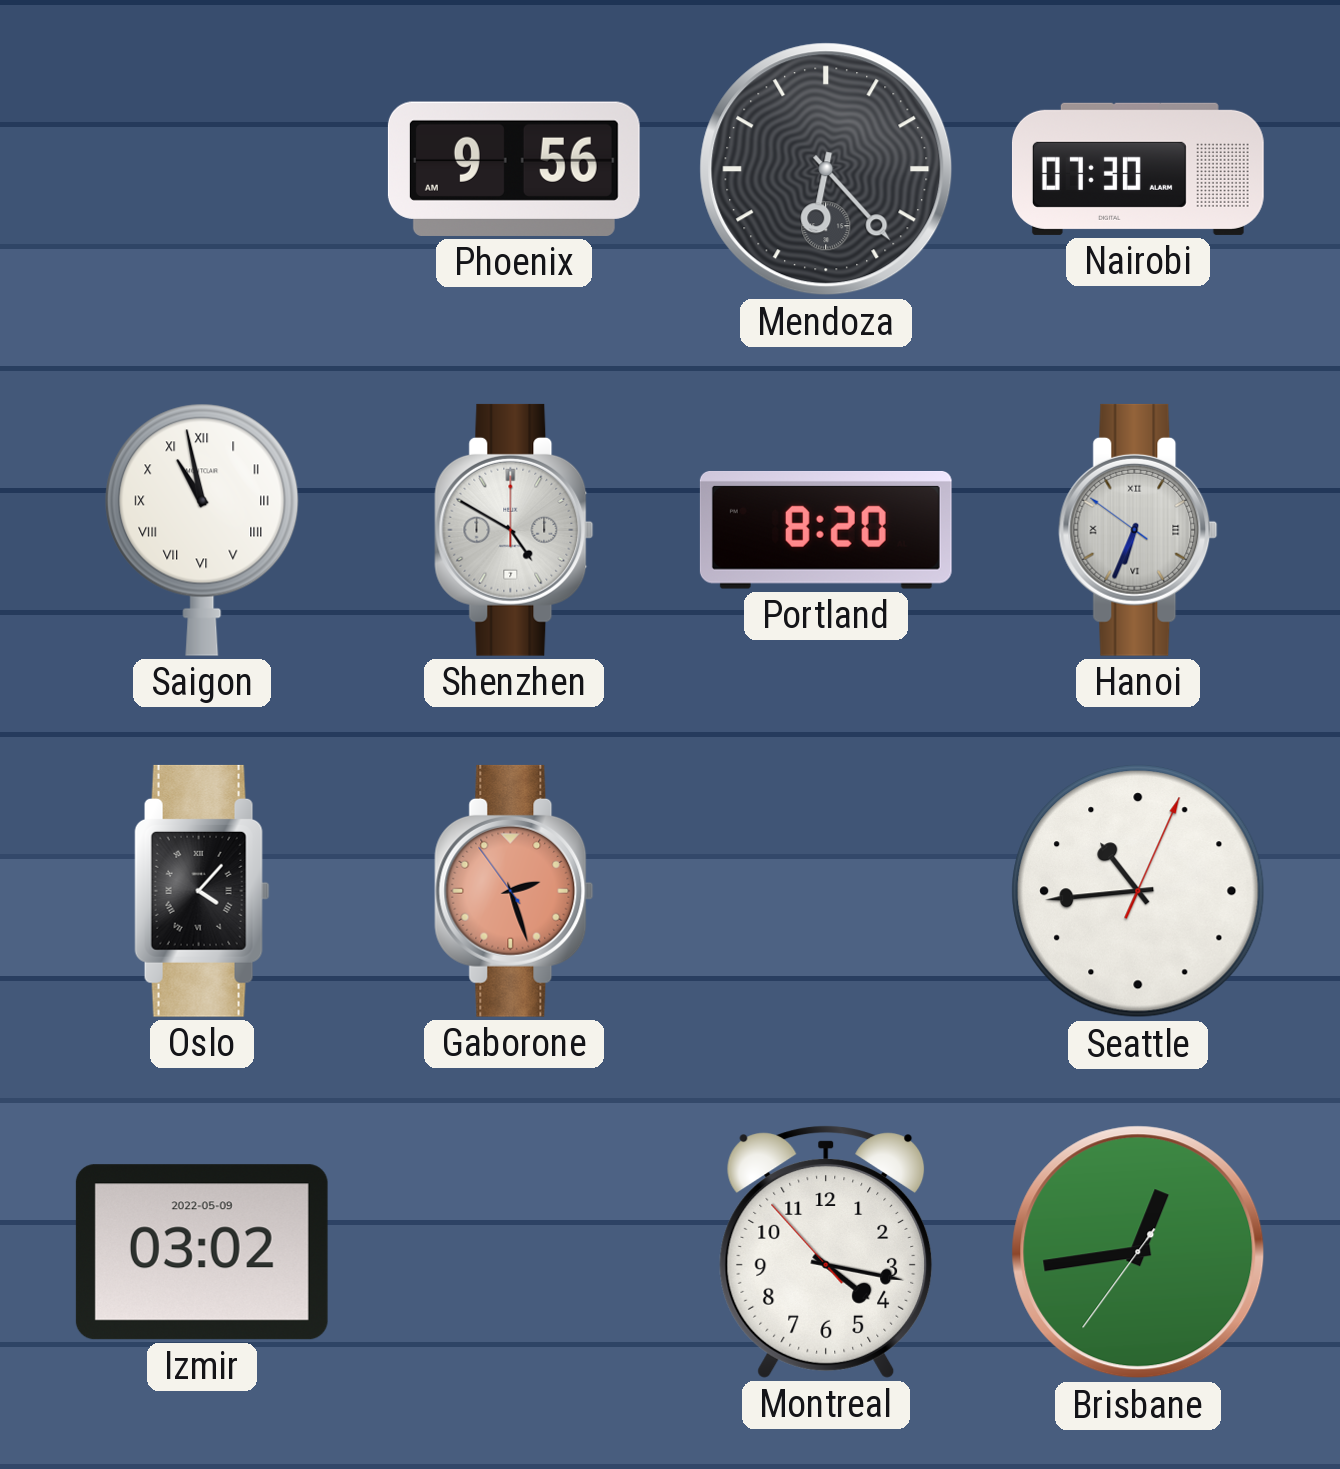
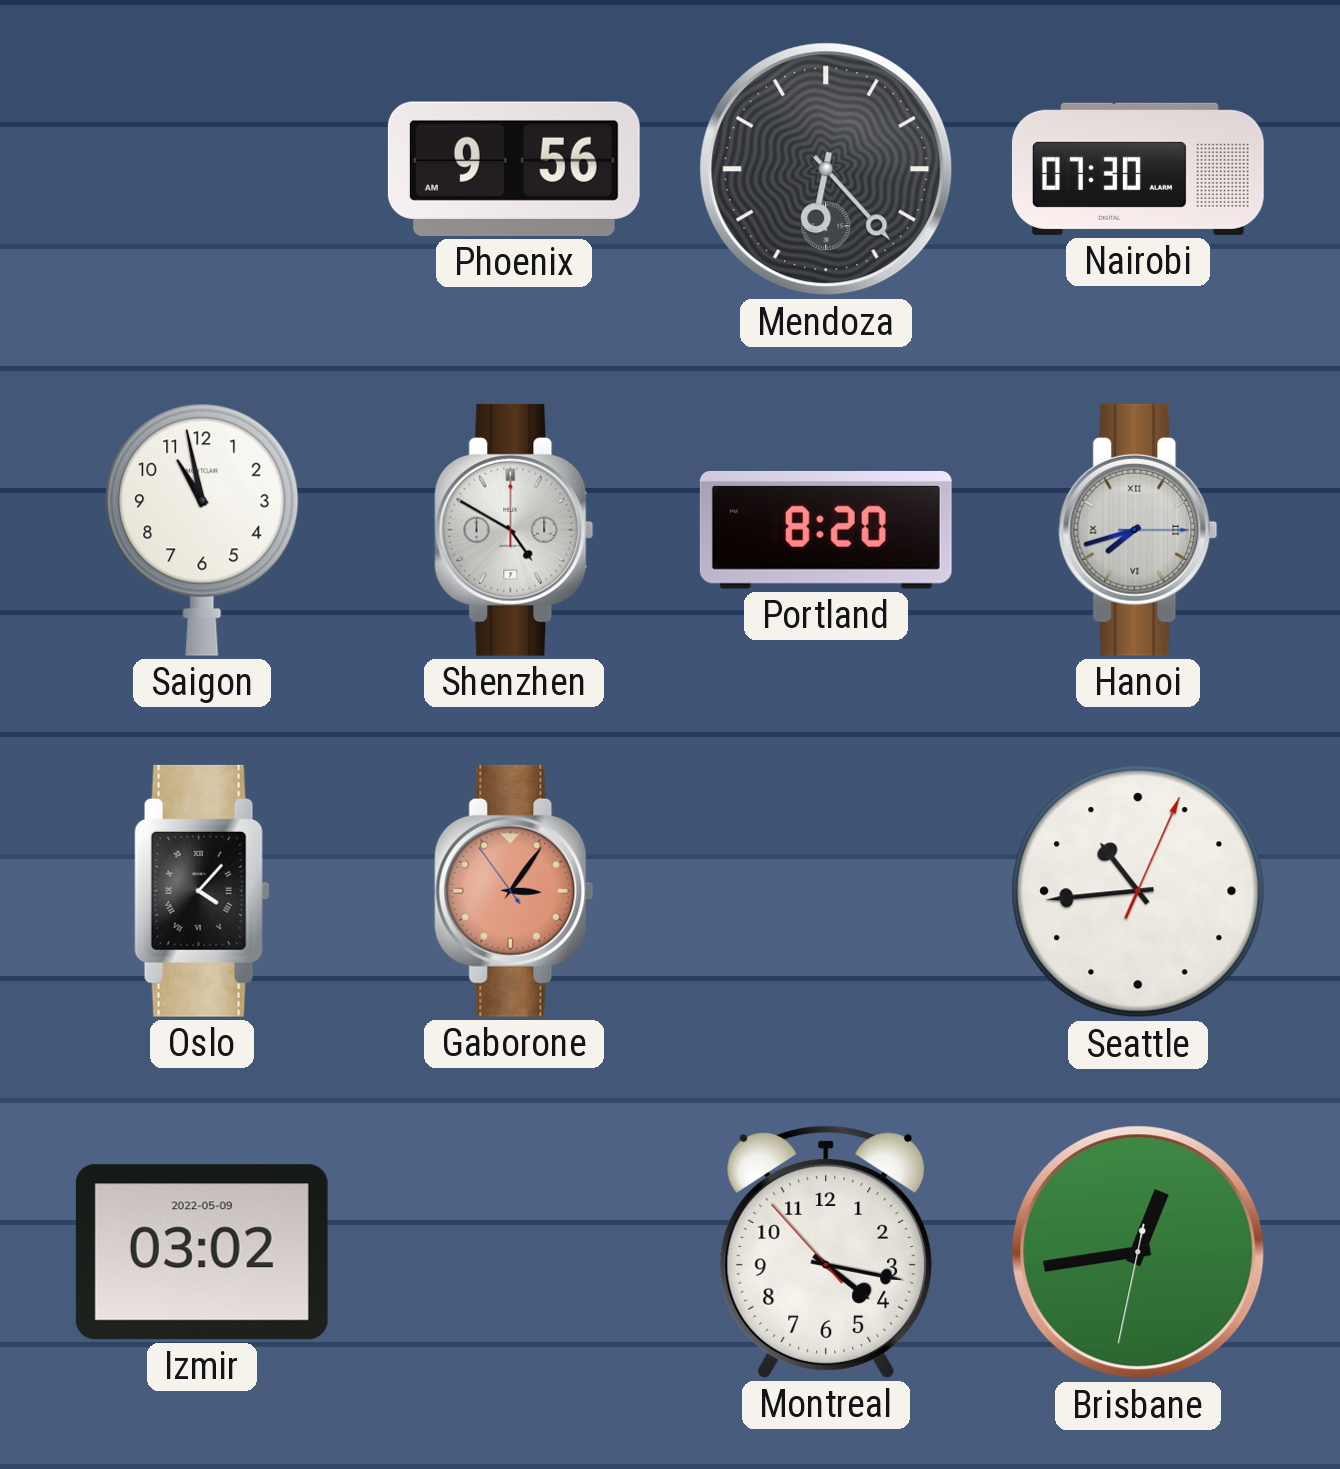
Saigon numerals: Roman -> Arabic (202, 530)
Hanoi: 6:33 -> 7:42 (1138, 530)
Gaborone: 2:26 -> 3:05 (514, 891)
Brisbane: 12:43:36 -> 12:43:32 (1138, 1252)
